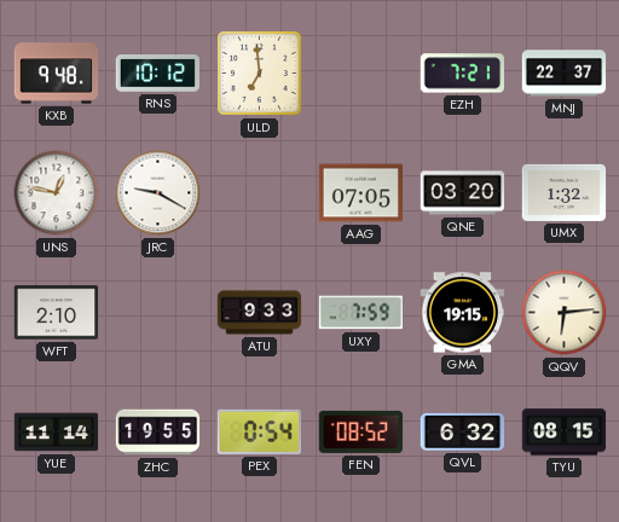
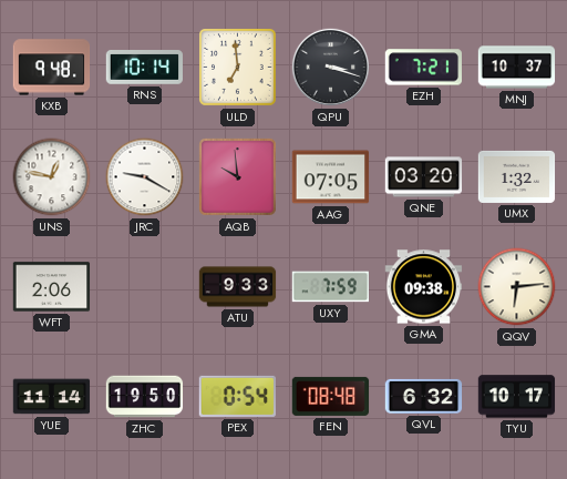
RNS: 10:12 -> 10:14 (144, 68)
QPU: none -> 3:18 (330, 67)
MNJ: 22:37 -> 10:37 (517, 68)
AQB: none -> 9:59 (238, 177)
WFT: 2:10 -> 2:06 (52, 287)
GMA: 19:15 -> 09:38 (424, 287)
ZHC: 19:55 -> 19:50 (145, 397)
FEN: 08:52 -> 08:48 (331, 396)
TYU: 08:15 -> 10:17 (517, 397)
